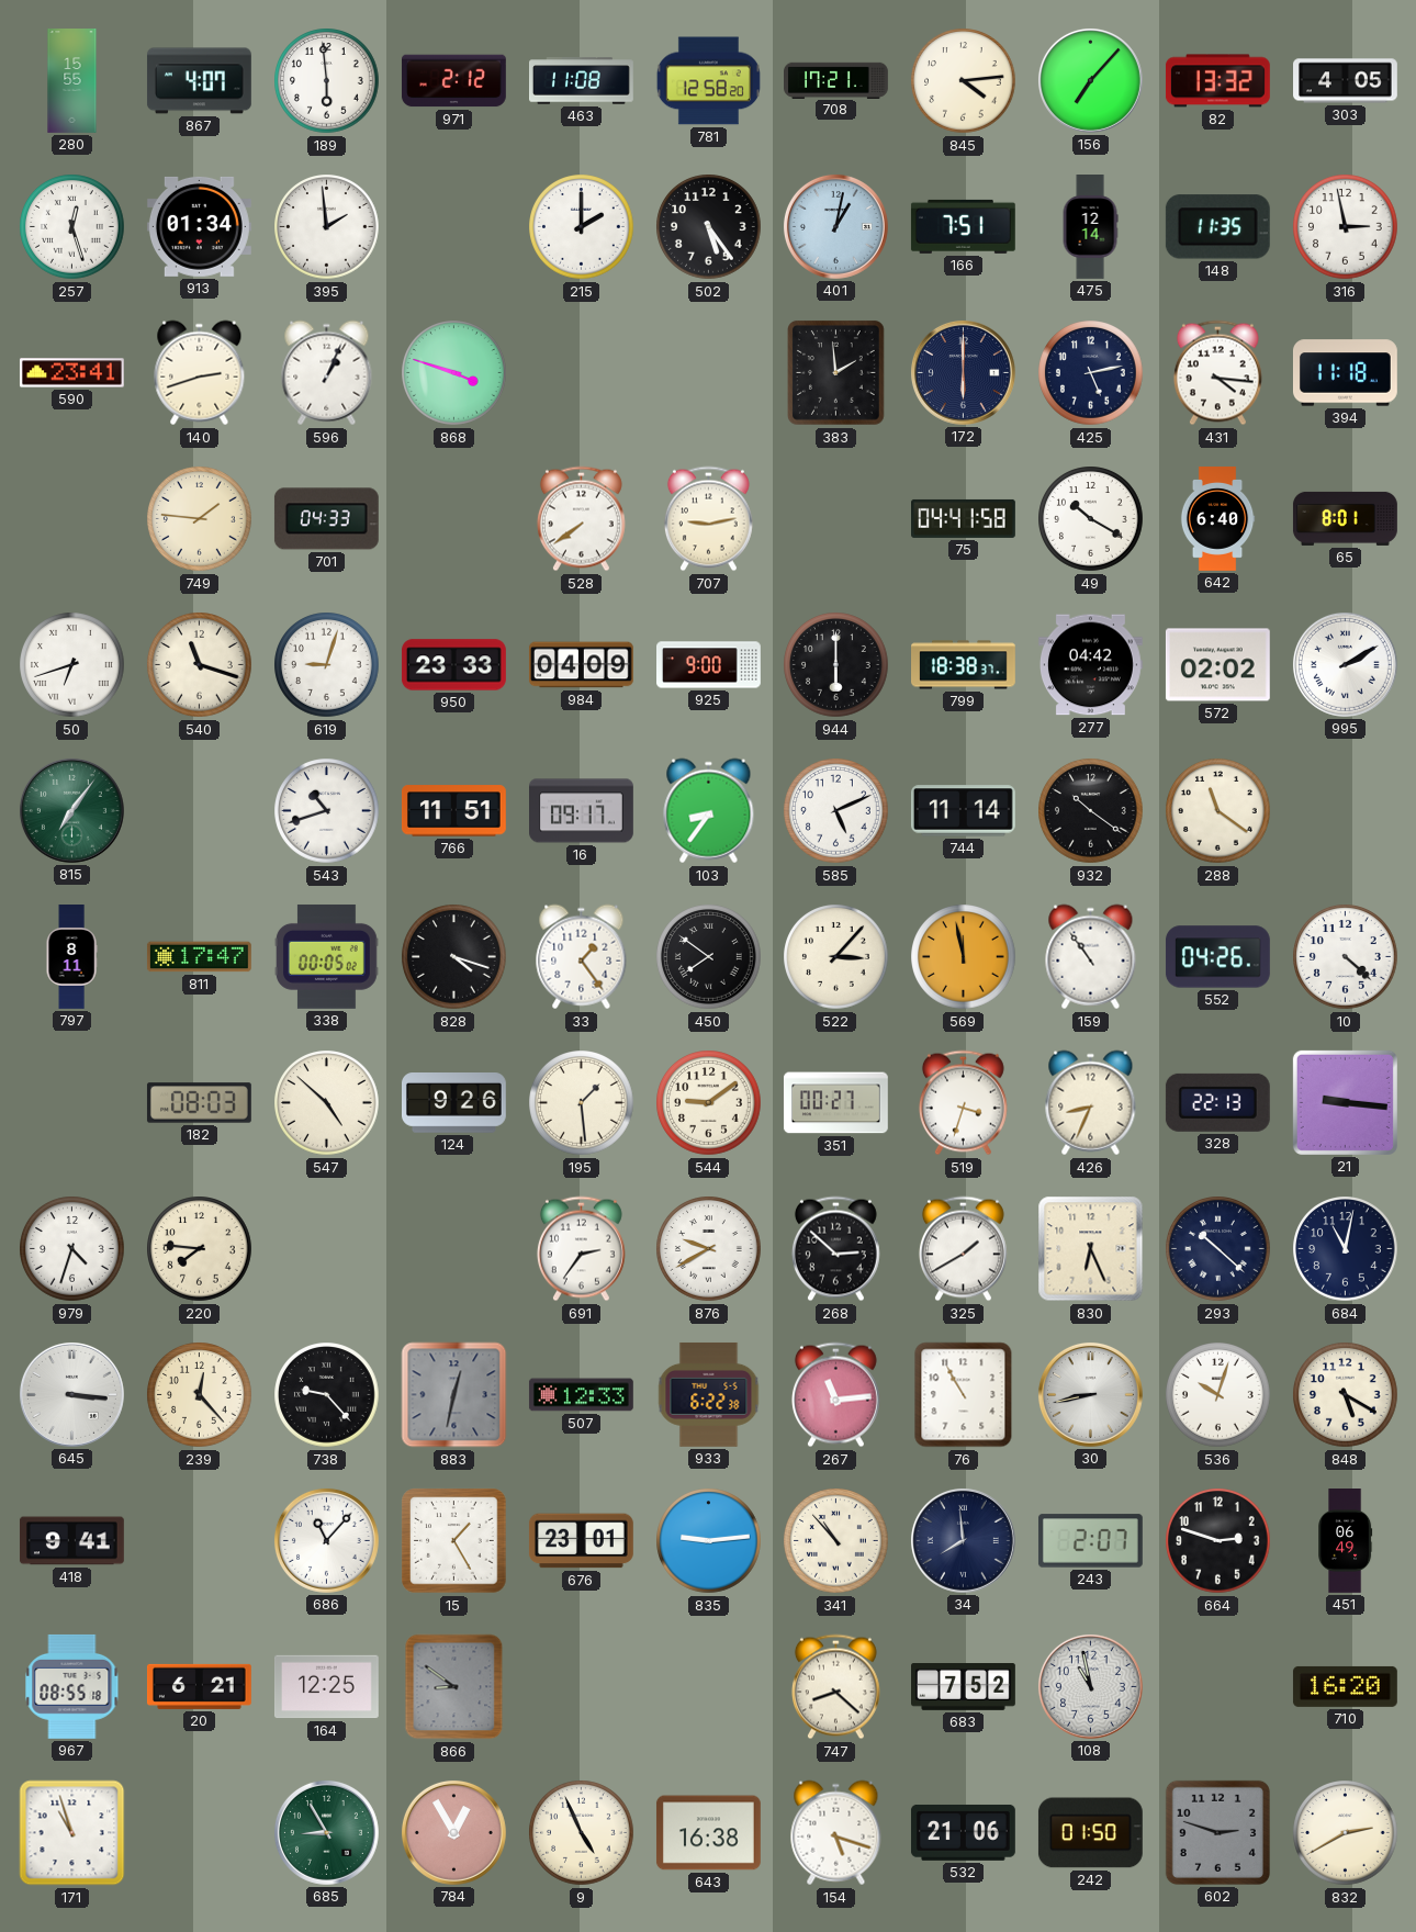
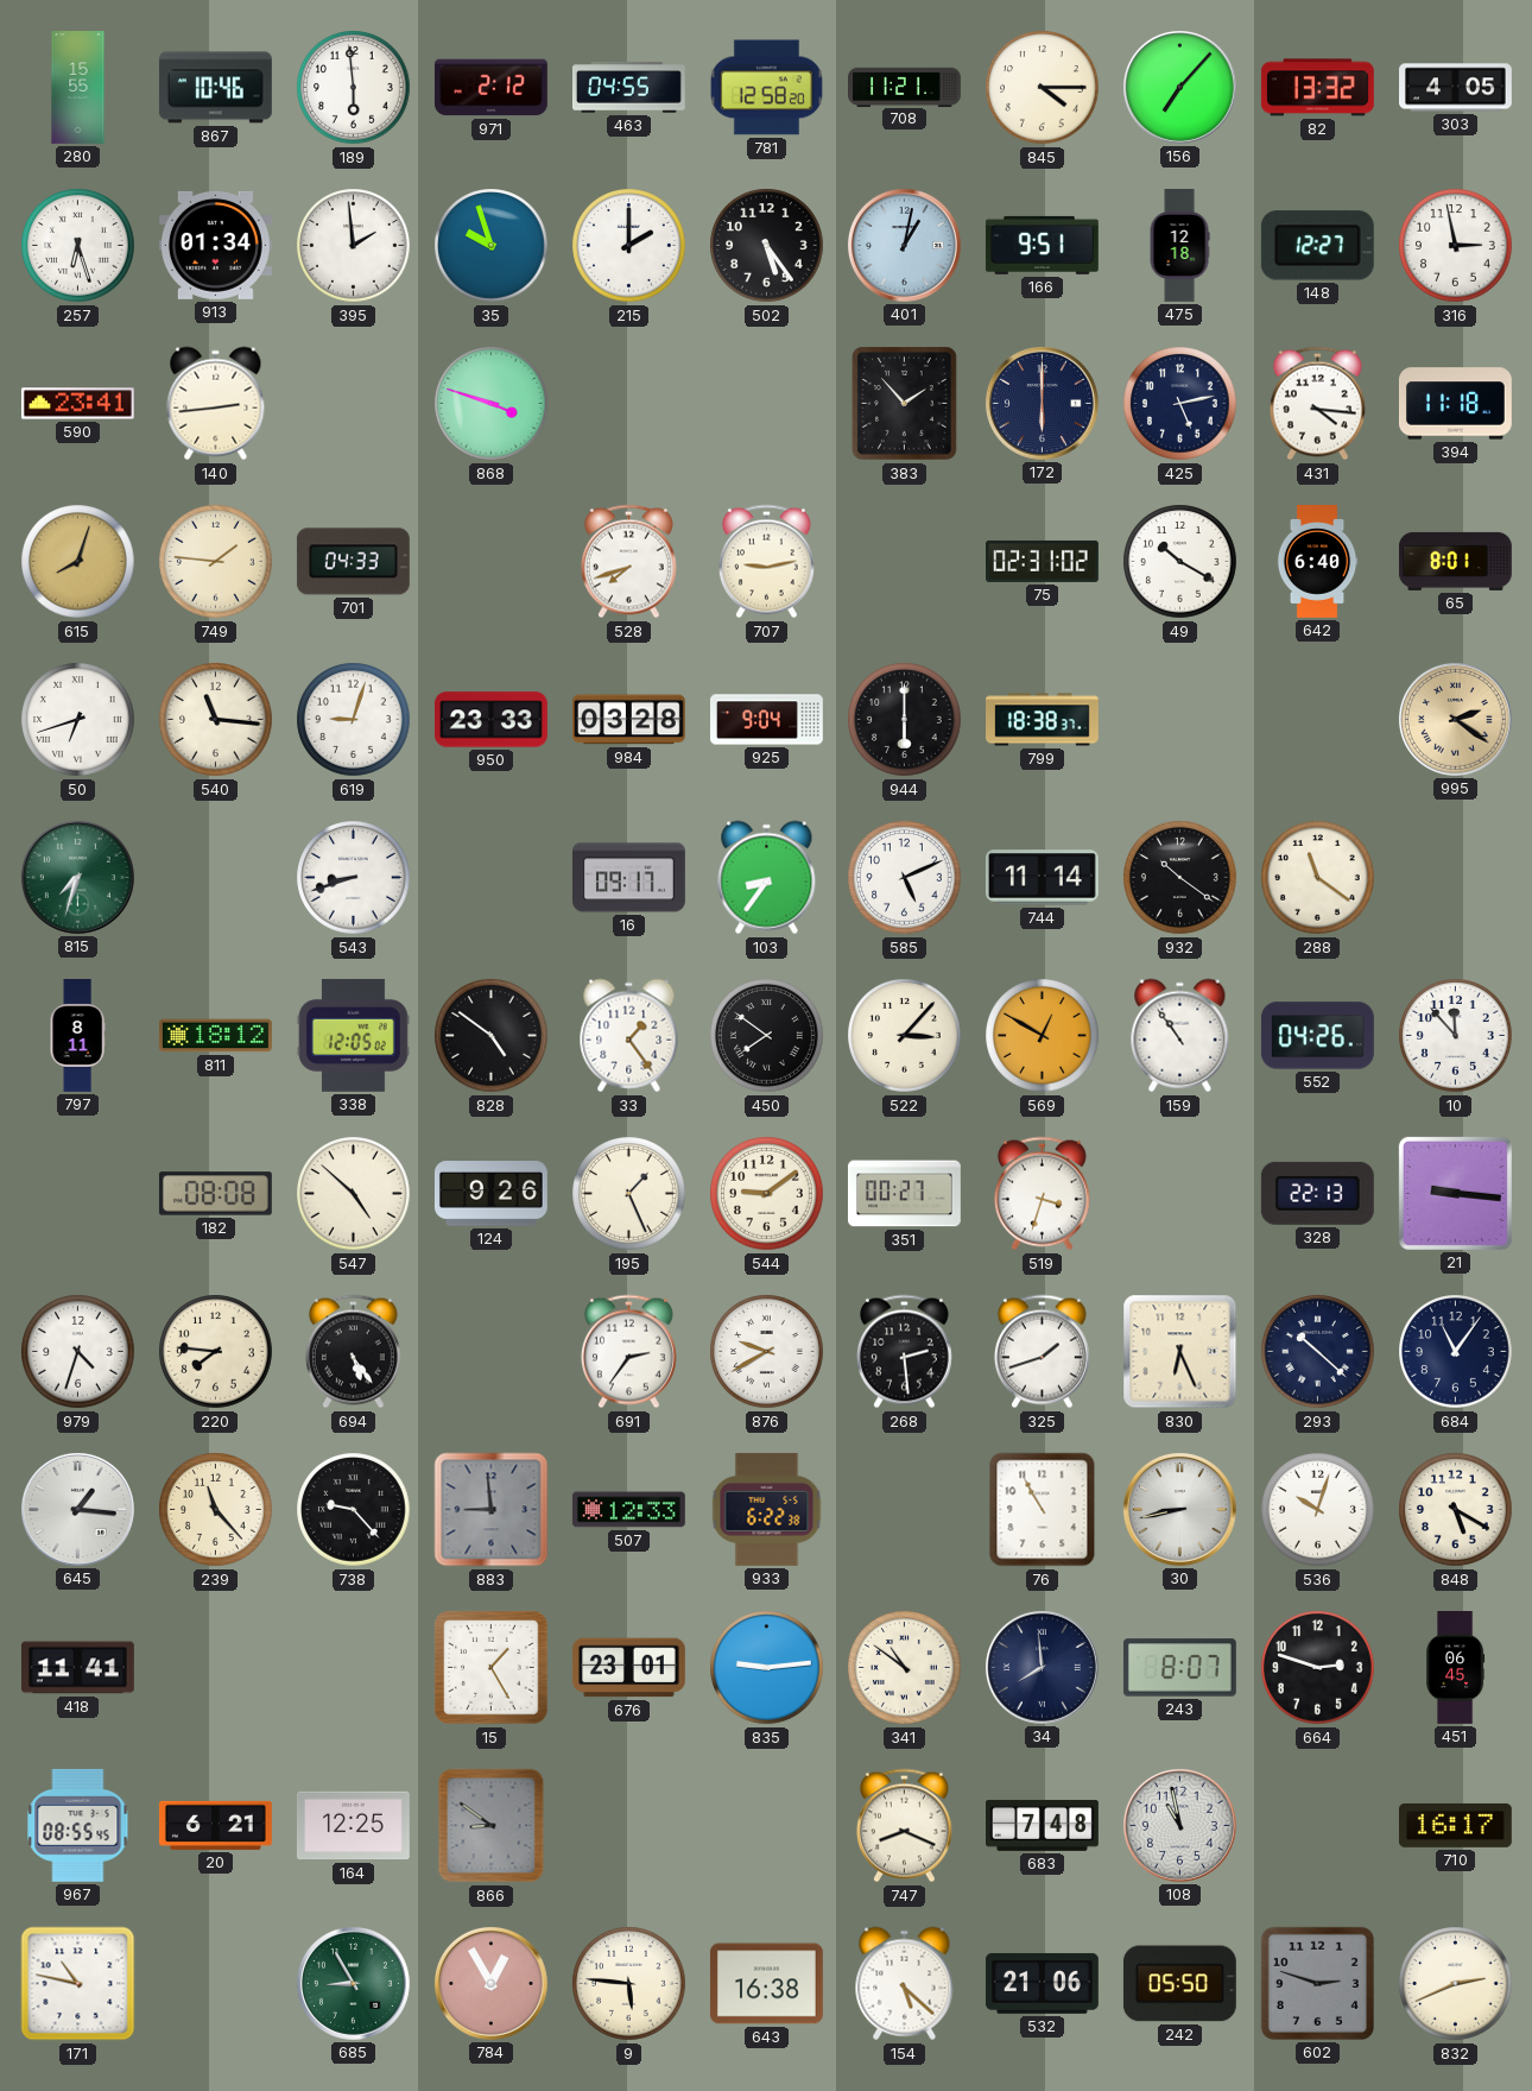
867: 4:07 -> 10:46 (215, 88)
463: 11:08 -> 04:55 (629, 88)
708: 17:21 -> 11:21 (905, 87)
845: 4:14 -> 4:15 (1043, 88)
257: 12:27 -> 6:27 (78, 246)
35: none -> 9:57 (492, 246)
166: 7:51 -> 9:51 (1042, 245)
475: 12:14 -> 12:18 (1179, 246)
148: 11:35 -> 12:27 (1317, 246)
140: 2:42 -> 2:44 (216, 404)
596: 1:04 -> none (327, 373)
383: 1:59 -> 1:53 (905, 404)
615: none -> 8:03 (78, 562)
528: 7:39 -> 7:42 (628, 562)
75: 04:41 -> 02:31 (1043, 561)
540: 11:18 -> 11:16 (216, 720)
984: 04:09 -> 03:28 (628, 720)
925: 9:00 -> 9:04 (767, 720)
277: 04:42 -> none (1090, 665)
572: 02:02 -> none (1217, 665)
995: 2:10 -> 2:21 (1455, 719)
995 dial: white -> champagne (1455, 719)
815: 7:06 -> 7:33 (77, 877)
543: 10:42 -> 8:42 (354, 878)
766: 11:51 -> none (453, 811)
811: 17:47 -> 18:12 (215, 1036)
338: 00:05 -> 12:05 (353, 1035)
828: 4:18 -> 4:51 (492, 1036)
569: 11:58 -> 12:50 (1043, 1036)
10: 4:22 -> 11:53 (1456, 1036)
182: 08:03 -> 08:08 (215, 1194)
195: 1:29 -> 1:26 (629, 1194)
426: 8:34 -> none (1091, 1103)
694: none -> 5:24 (353, 1352)
268: 2:52 -> 2:29 (904, 1352)
325: 1:40 -> 1:42 (1042, 1352)
684: 11:02 -> 11:06 (1456, 1352)
645: 3:16 -> 1:16 (77, 1509)
239: 12:23 -> 11:23 (216, 1510)
883: 12:32 -> 8:59 (492, 1510)
267: 11:14 -> none (835, 1395)
418: 9:41 -> 11:41 (77, 1668)
686: 11:07 -> none (326, 1540)
341: 10:53 -> 10:51 (905, 1668)
243: 2:07 -> 8:07 (1179, 1668)
451: 06:49 -> 06:45 (1456, 1668)
967: 08:55:18 -> 08:55:45 (78, 1825)
747: 8:22 -> 8:19 (904, 1826)
683: 7:52 -> 7:48 (1043, 1826)
710: 16:20 -> 16:17 (1455, 1825)
171: 10:57 -> 10:47 (78, 1984)
9: 4:56 -> 5:46 (629, 1984)
154: 5:18 -> 5:22 (905, 1984)
242: 01:50 -> 05:50 (1179, 1984)
832: 2:40 -> 2:41 (1456, 1984)
